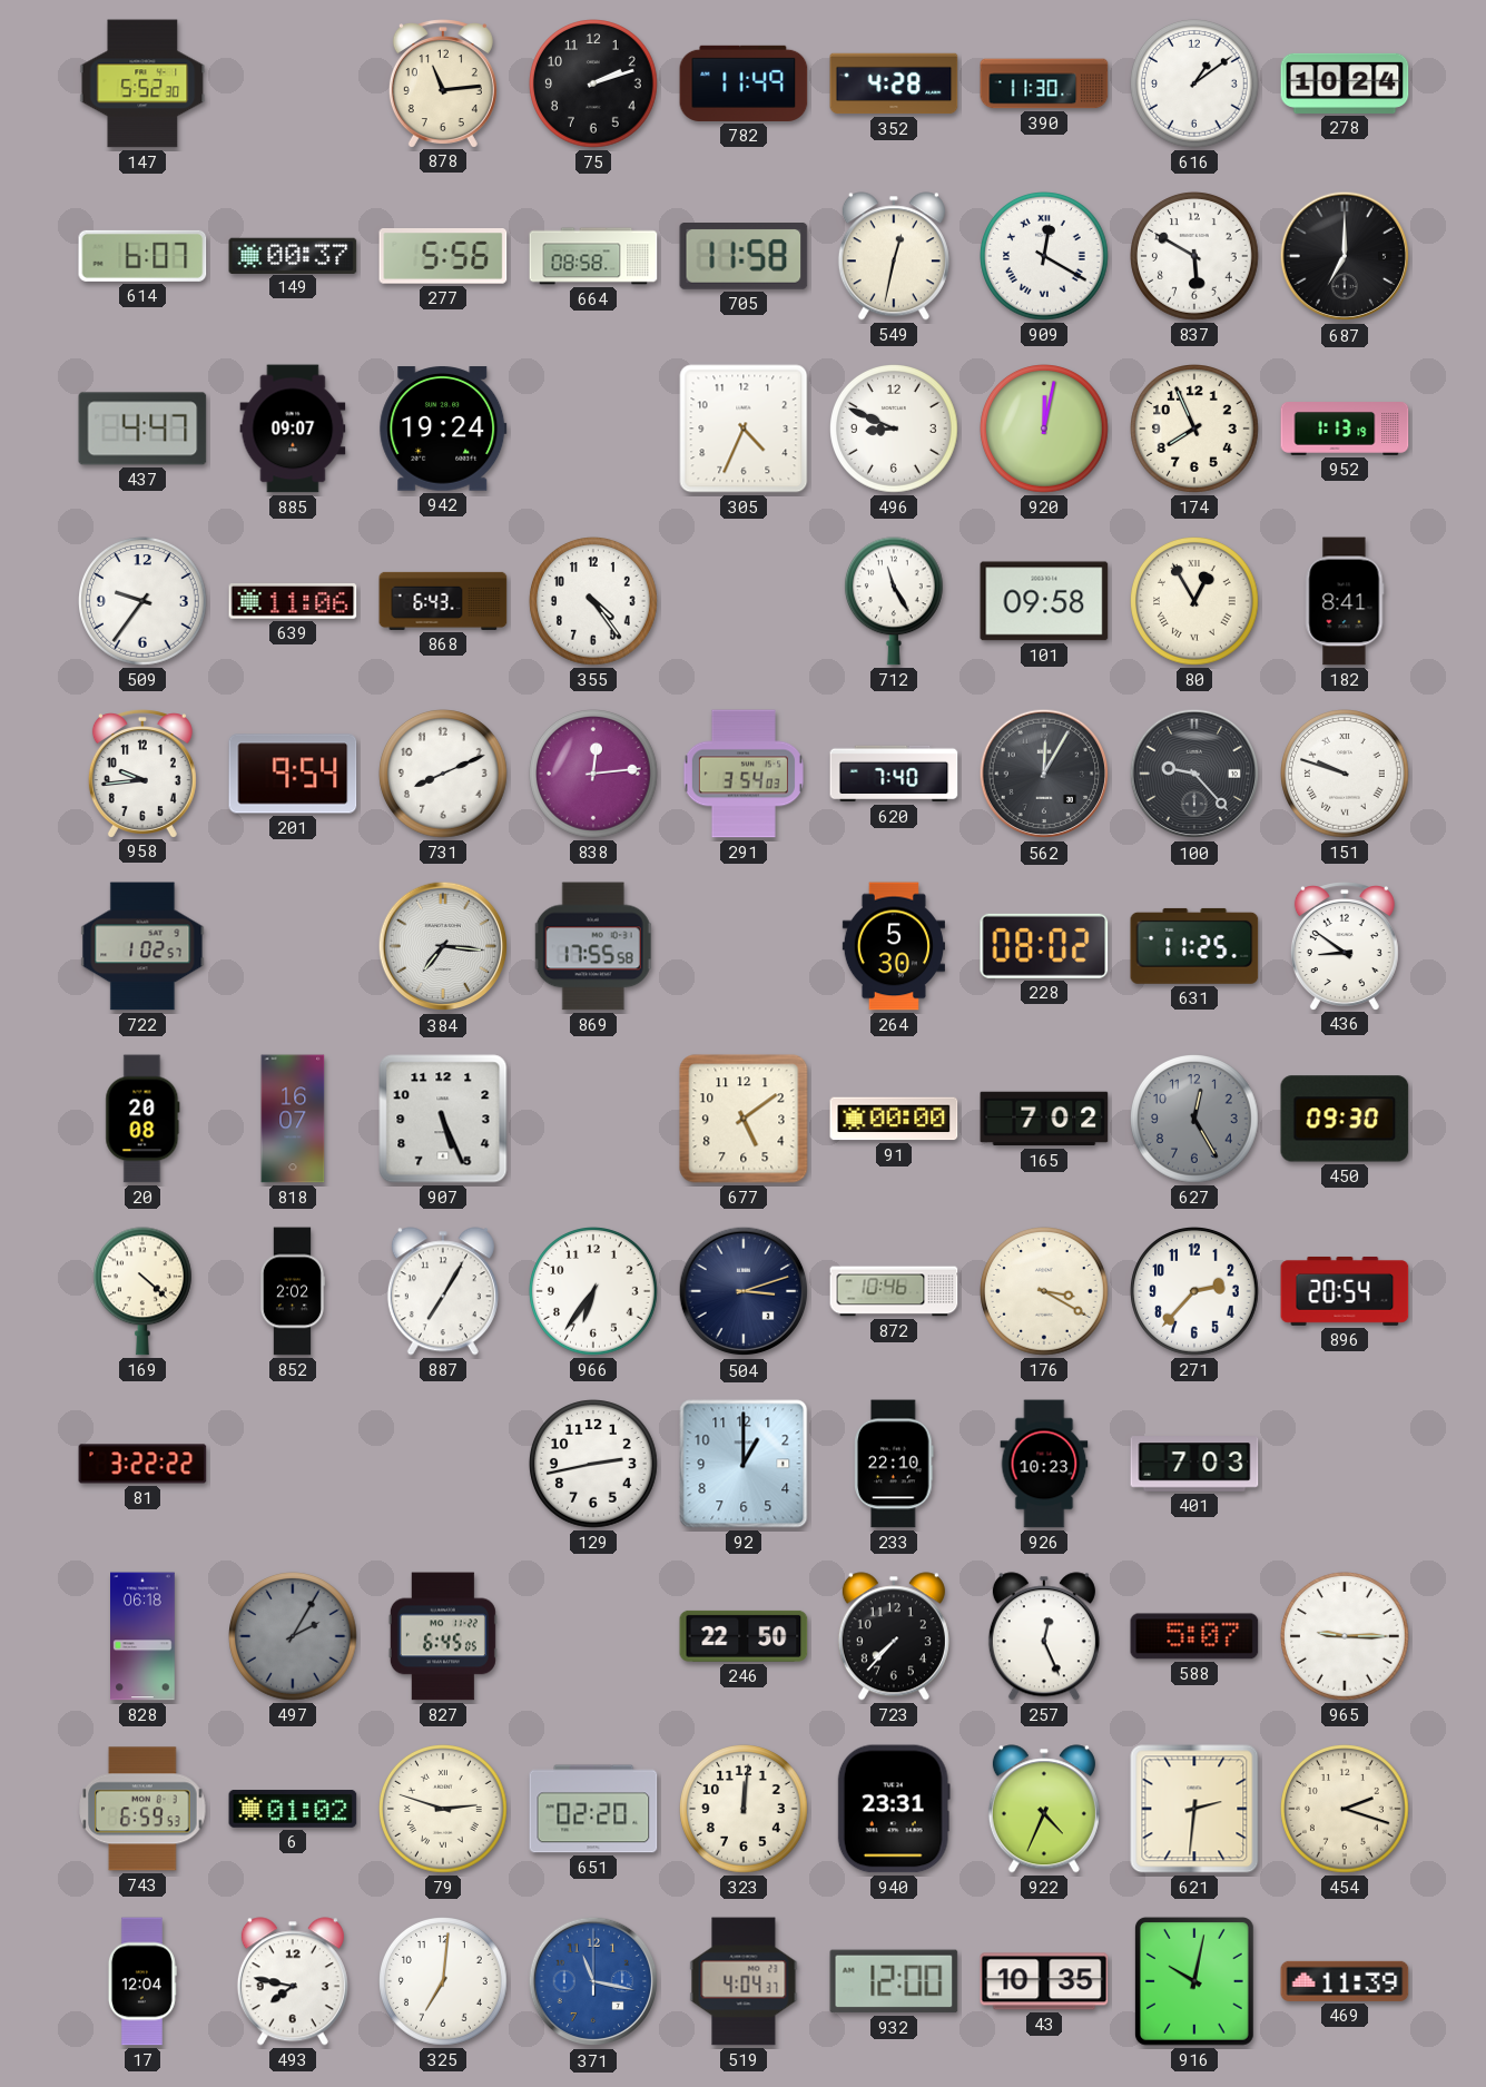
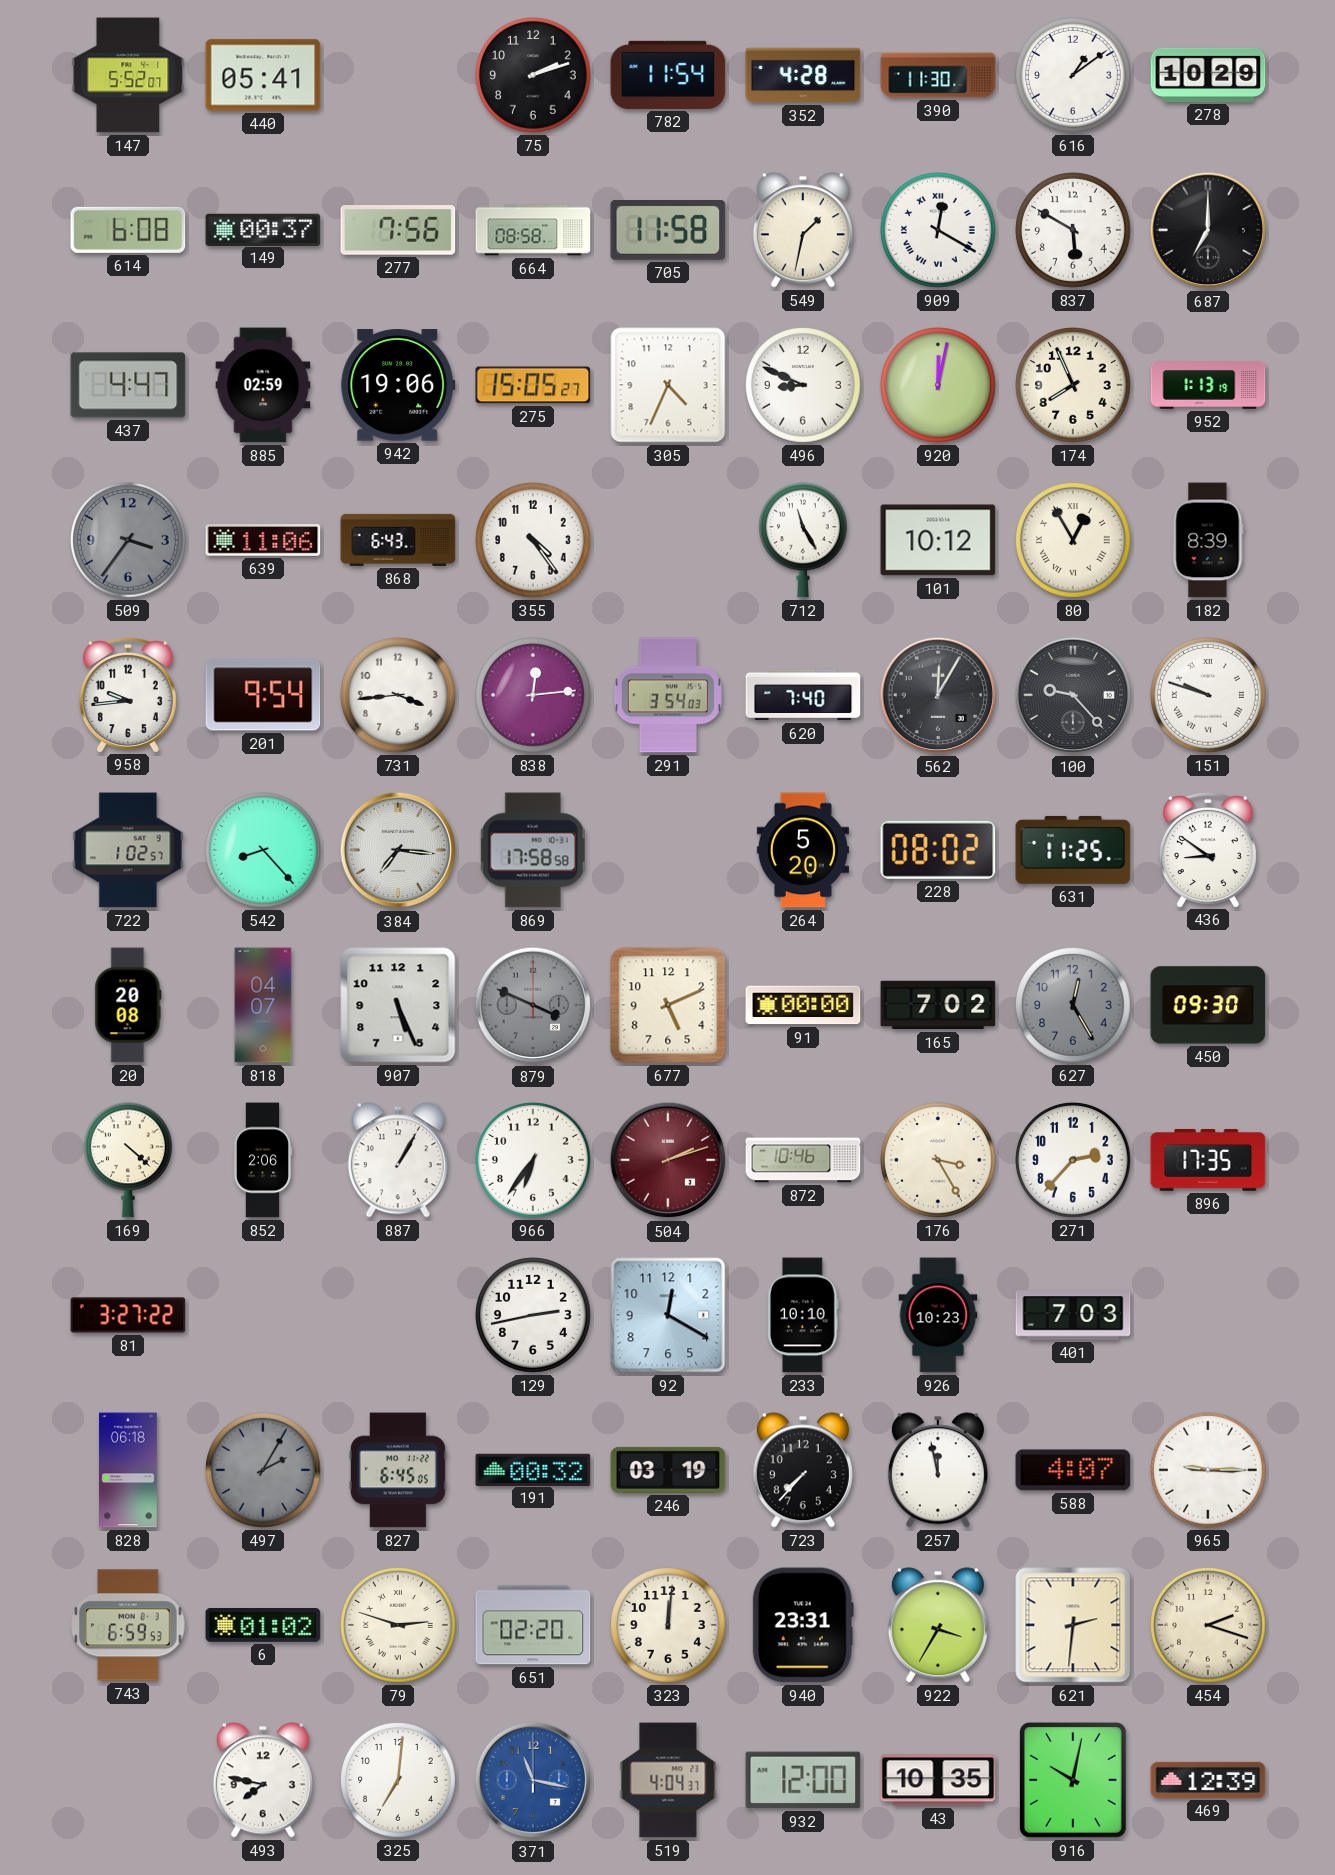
147: 5:52:30 -> 5:52:07 (128, 75)
440: none -> 05:41 (263, 75)
878: 11:14 -> none (443, 83)
782: 11:49 -> 11:54 (668, 75)
278: 10:24 -> 10:29 (1208, 75)
614: 6:07 -> 6:08 (128, 230)
277: 5:56 -> 7:56 (398, 230)
549: 12:32 -> 1:32 (803, 230)
885: 09:07 -> 02:59 (263, 385)
942: 19:24 -> 19:06 (398, 385)
275: none -> 15:05 (533, 385)
509: 9:36 -> 3:36 (129, 541)
509 dial: white -> grey (129, 541)
101: 09:58 -> 10:12 (938, 540)
182: 8:41 -> 8:39 (1208, 540)
731: 8:11 -> 3:44 (399, 696)
542: none -> 8:23 (264, 851)
869: 17:55 -> 17:58 (533, 850)
264: 5:30 -> 5:20 (803, 850)
818: 16:07 -> 04:07 (263, 1005)
879: none -> 3:49 (533, 1005)
677: 5:09 -> 5:11 (668, 1005)
852: 2:02 -> 2:06 (262, 1160)
887: 7:05 -> 1:05 (398, 1160)
504: 3:12 -> 2:12 (668, 1160)
504 dial: navy -> burgundy (668, 1160)
176: 3:20 -> 3:25 (939, 1161)
896: 20:54 -> 17:35 (1208, 1160)
81: 3:22 -> 3:27 (128, 1315)
92: 1:00 -> 12:20 (668, 1315)
233: 22:10 -> 10:10 (803, 1315)
191: none -> 00:32 (533, 1469)
246: 22:50 -> 03:19 (668, 1470)
257: 12:26 -> 11:58 (938, 1470)
588: 5:07 -> 4:07 (1073, 1470)
922: 4:34 -> 3:35 (938, 1625)
17: 12:04 -> none (142, 1981)
469: 11:39 -> 12:39 (1208, 1780)
